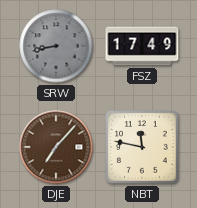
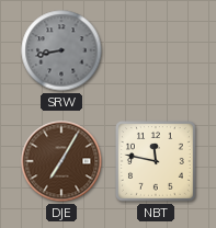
FSZ: 17:49 -> none (142, 46)
DJE: 7:07 -> 7:05 (61, 161)
